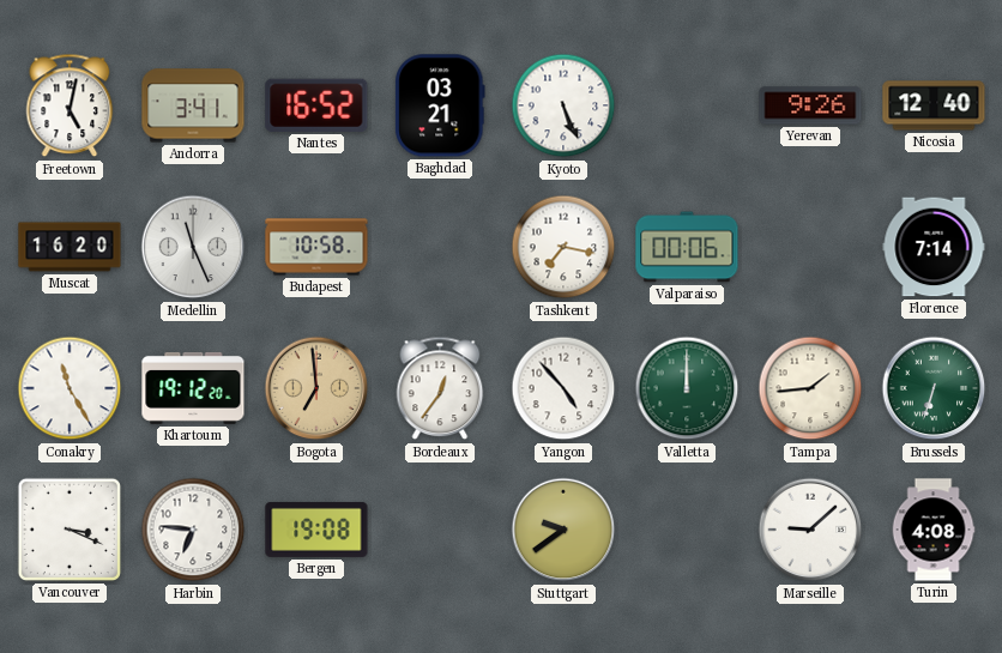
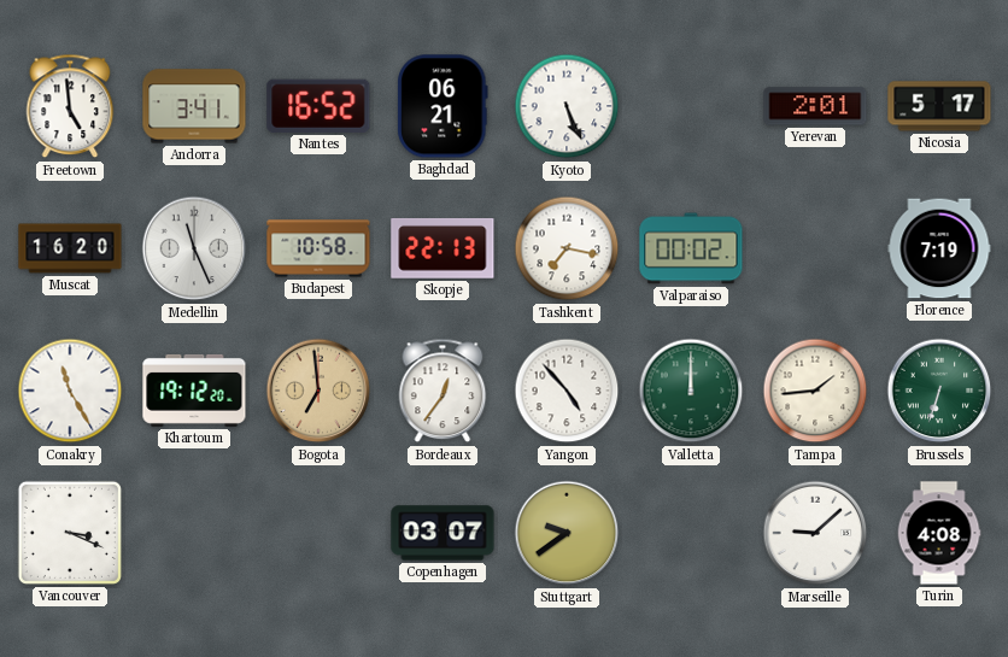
Freetown: 5:02 -> 4:59 (70, 106)
Baghdad: 03:21 -> 06:21 (443, 106)
Yerevan: 9:26 -> 2:01 (815, 106)
Nicosia: 12:40 -> 5:17 (939, 106)
Skopje: none -> 22:13 (443, 248)
Valparaiso: 00:06 -> 00:02 (691, 248)
Florence: 7:14 -> 7:19 (939, 248)
Harbin: 6:46 -> none (193, 530)
Bergen: 19:08 -> none (316, 530)
Copenhagen: none -> 03:07 (443, 533)
